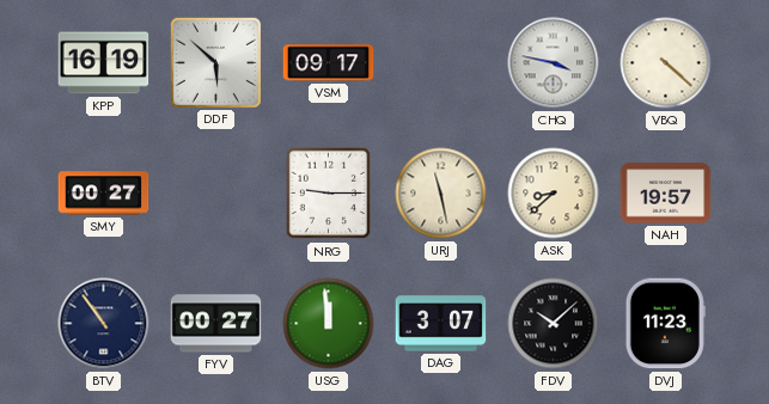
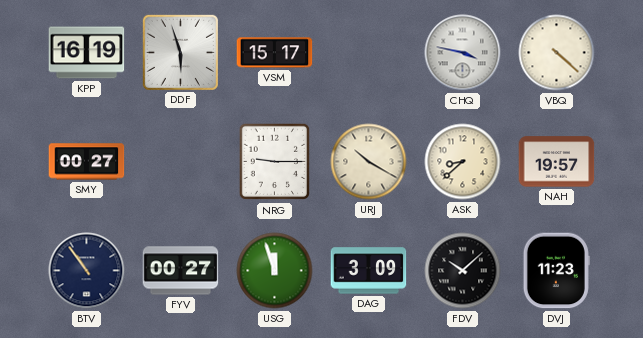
DDF: 5:52 -> 5:57 (180, 52)
VSM: 09:17 -> 15:17 (275, 53)
URJ: 11:28 -> 10:20 (369, 162)
USG: 11:59 -> 11:57 (275, 271)
DAG: 3:07 -> 3:09 (369, 271)
